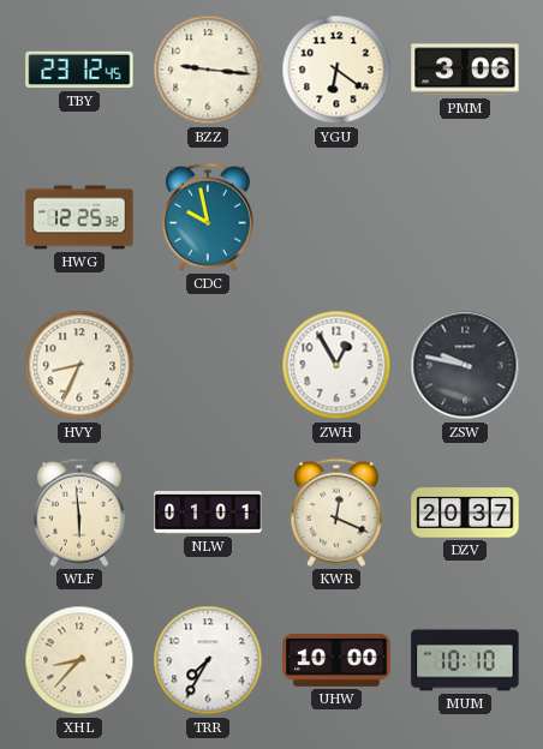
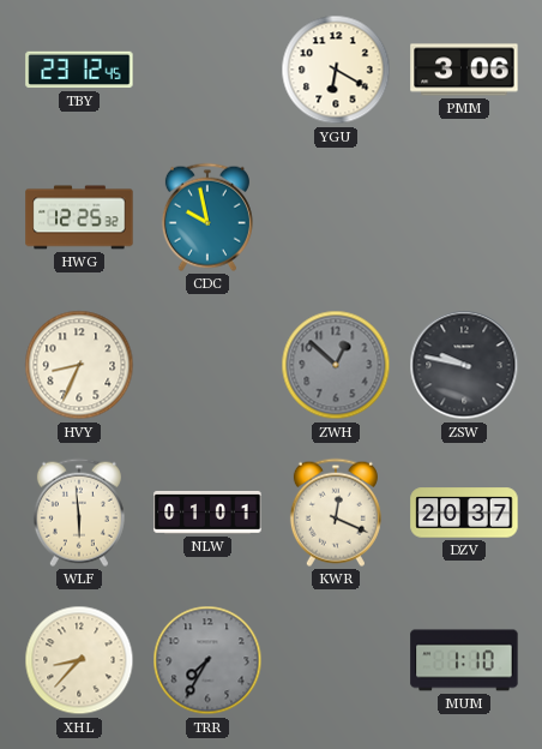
BZZ: 9:16 -> none (208, 70)
YGU: 6:21 -> 6:20 (336, 70)
ZWH: 12:55 -> 12:52 (336, 365)
ZWH dial: white -> grey (336, 365)
TRR dial: white -> grey (207, 660)
UHW: 10:00 -> none (336, 661)
MUM: 10:10 -> 1:10 (464, 660)
